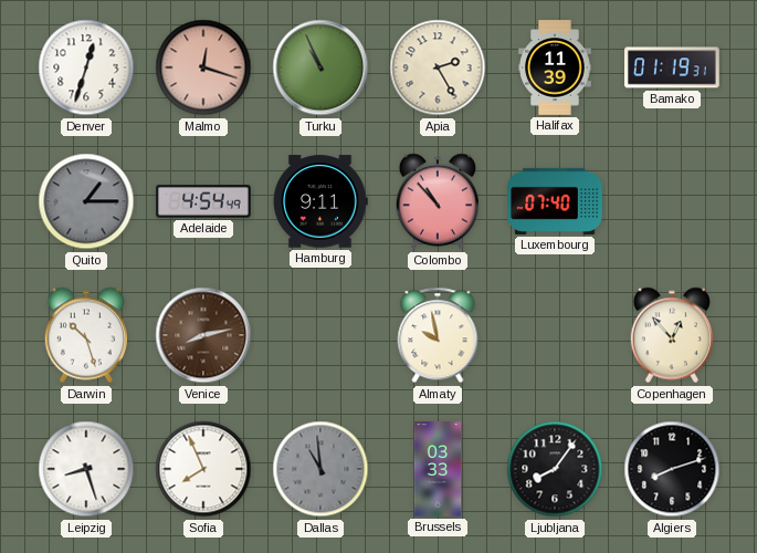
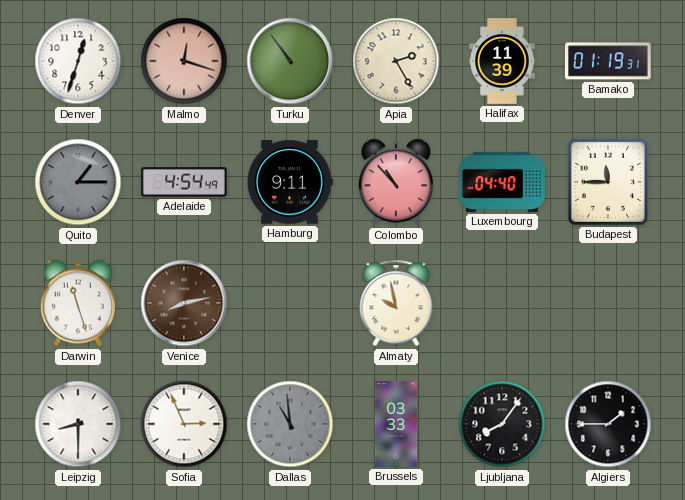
Turku: 10:56 -> 10:54 (290, 61)
Luxembourg: 07:40 -> 04:40 (502, 182)
Budapest: none -> 11:45 (608, 182)
Darwin: 10:27 -> 11:27 (77, 303)
Copenhagen: 12:53 -> none (671, 335)
Leipzig: 8:27 -> 8:30 (78, 424)
Sofia: 7:56 -> 2:56 (184, 424)
Algiers: 8:12 -> 1:45 (608, 424)
